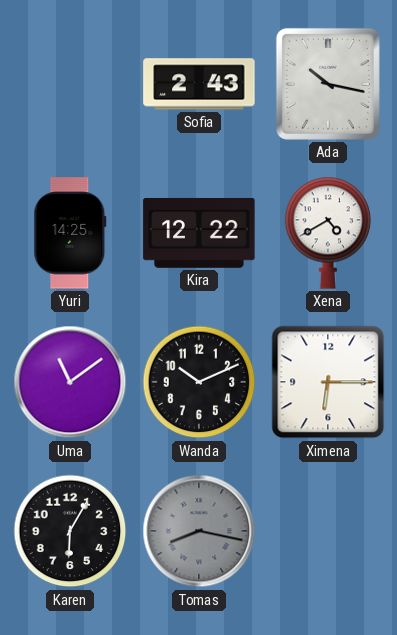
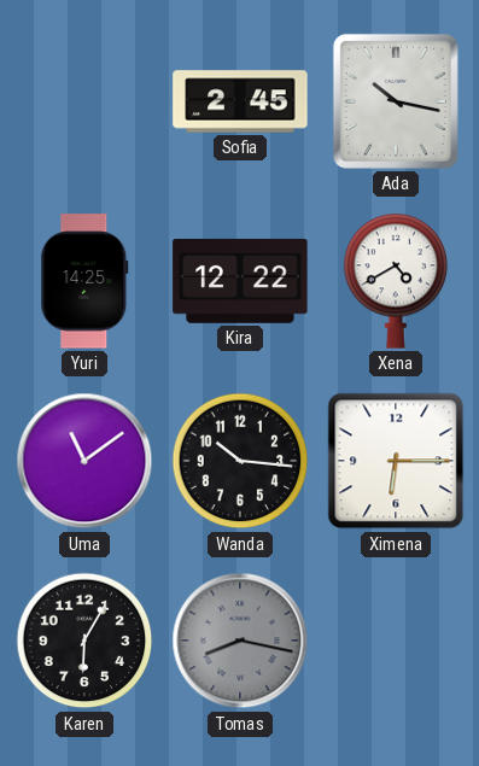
Sofia: 2:43 -> 2:45 (240, 101)
Wanda: 10:11 -> 10:16 (240, 461)
